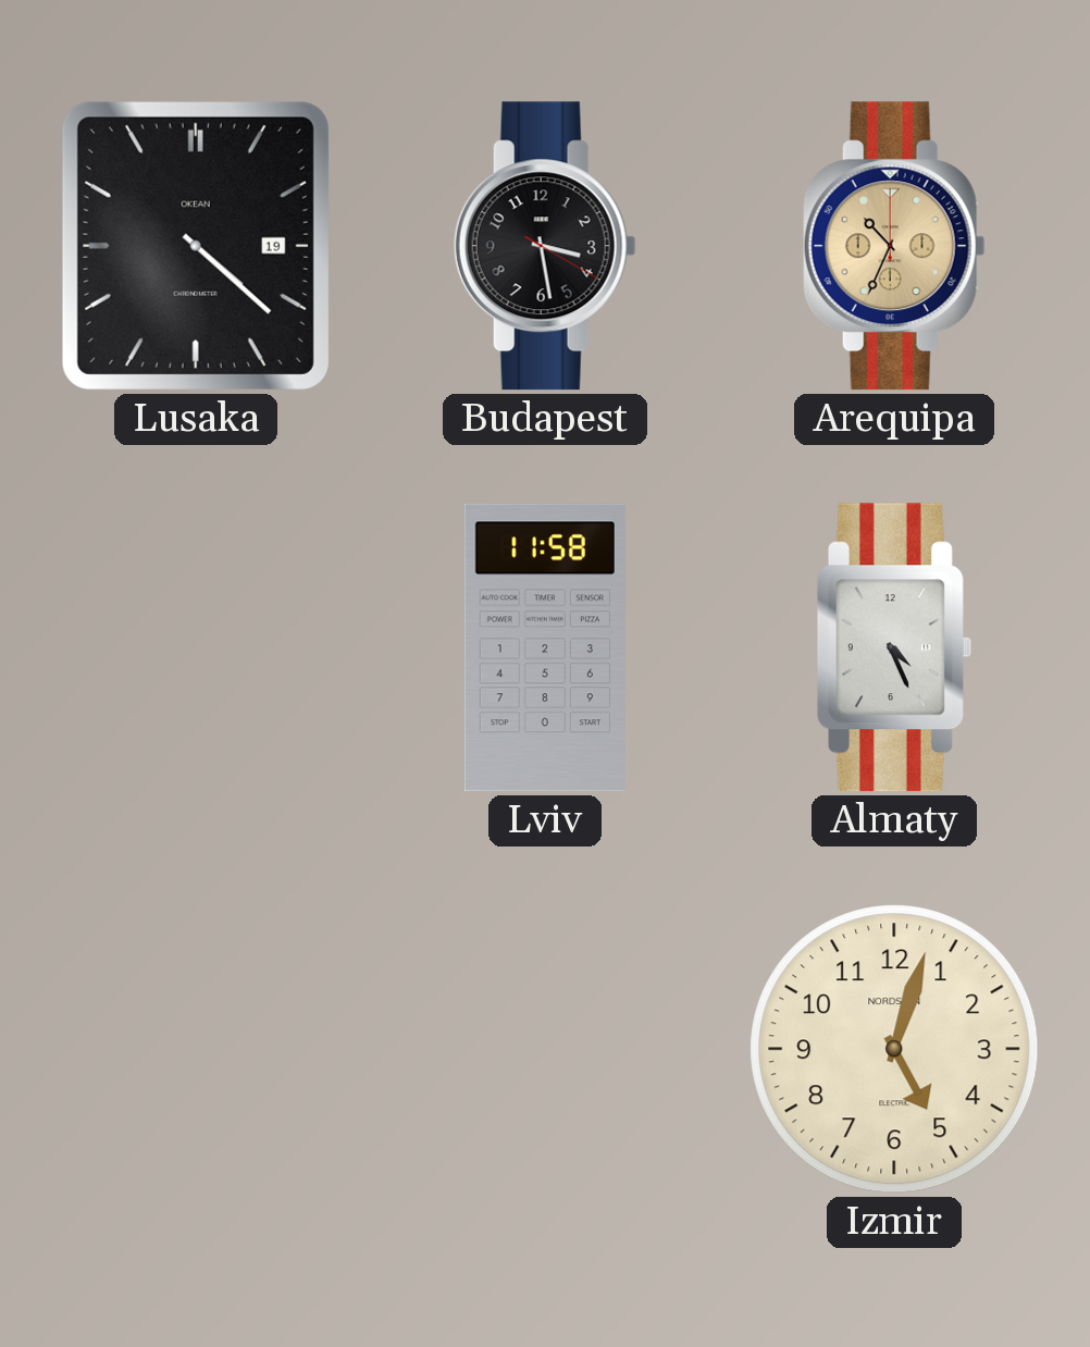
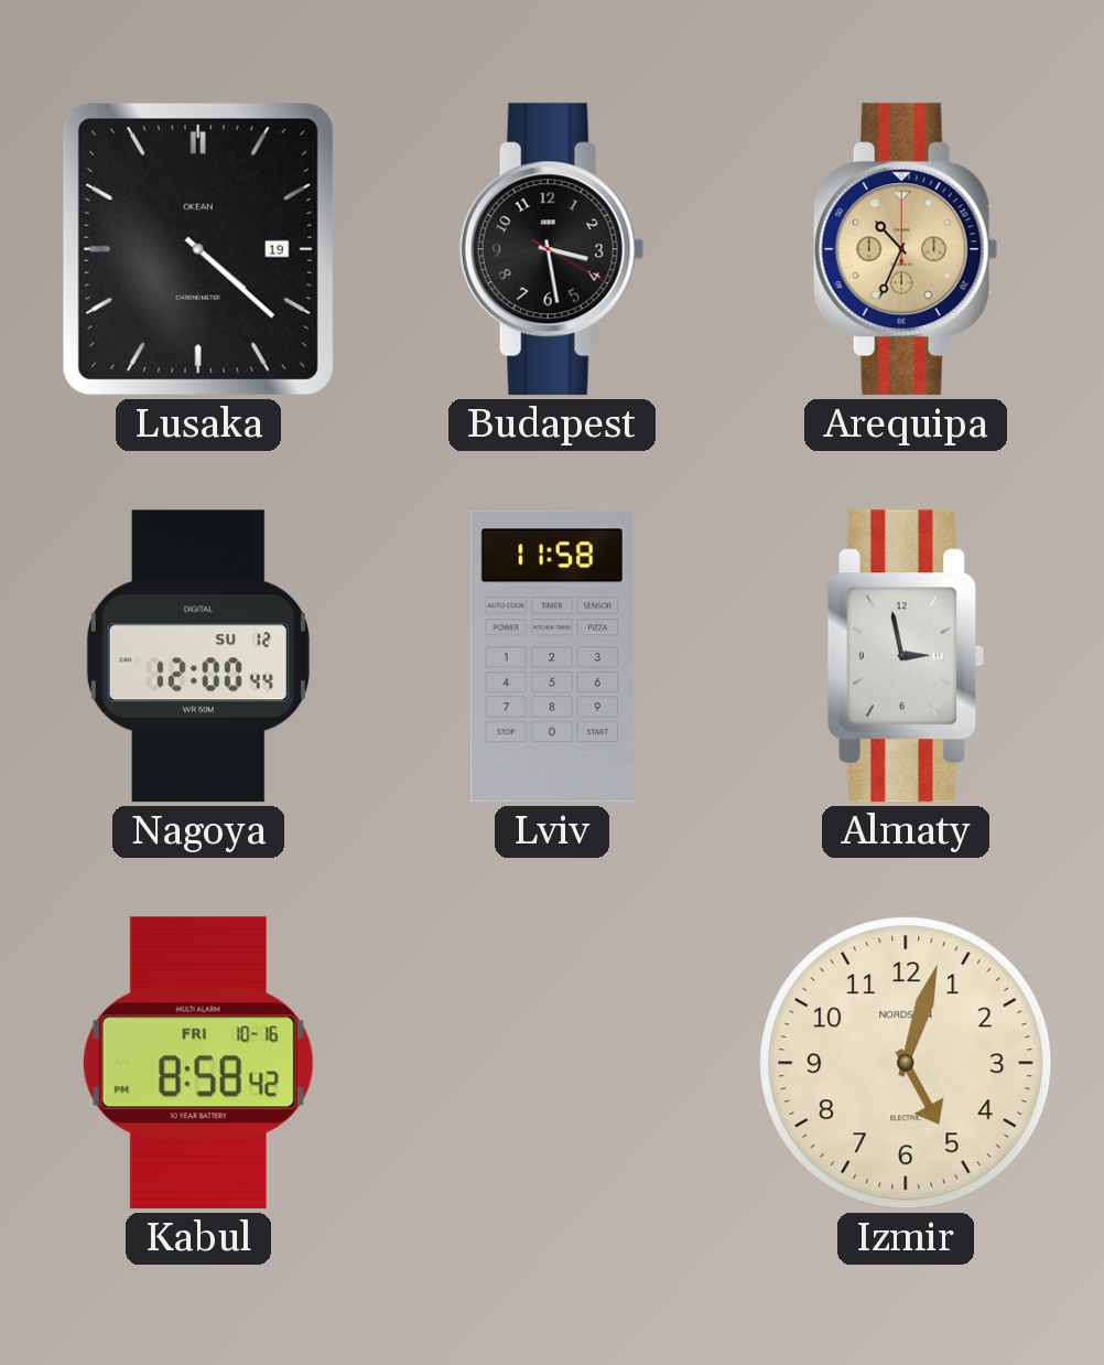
Nagoya: none -> 12:00 (198, 656)
Almaty: 4:26 -> 2:58 (906, 656)
Kabul: none -> 8:58 (198, 1063)
